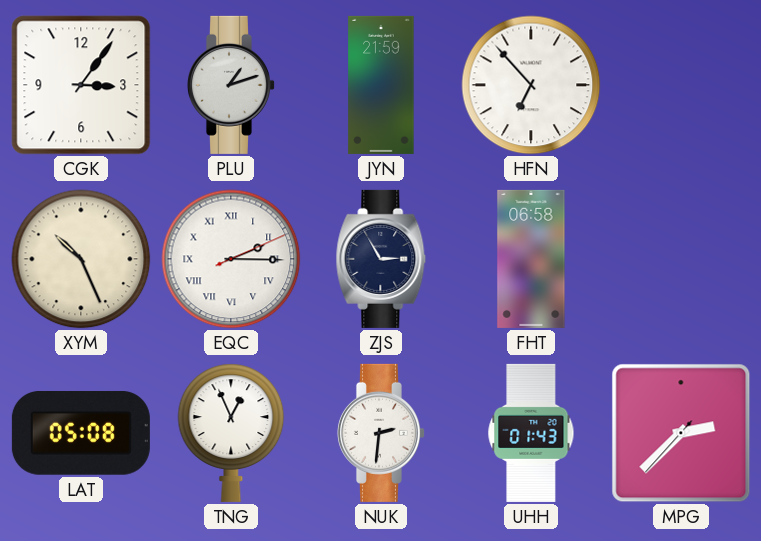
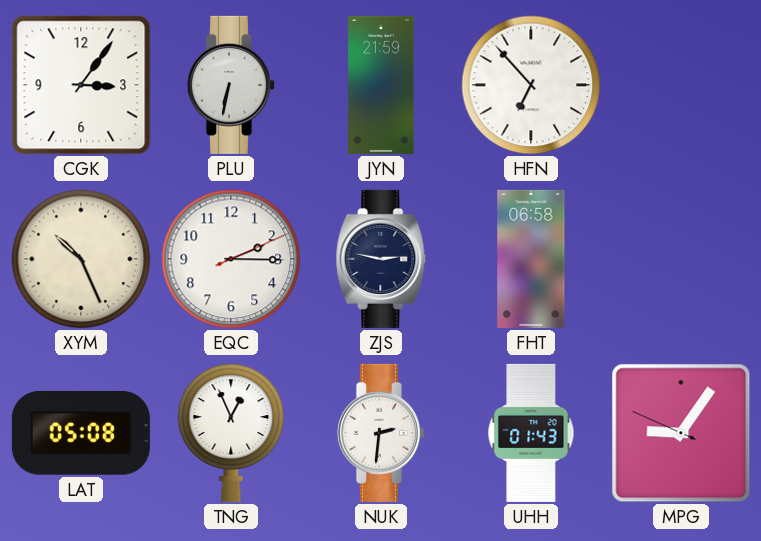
PLU: 1:12 -> 6:32 (231, 85)
EQC numerals: Roman -> Arabic (231, 259)
ZJS: 2:55 -> 2:47 (381, 259)
MPG: 2:37 -> 9:05 (681, 433)
